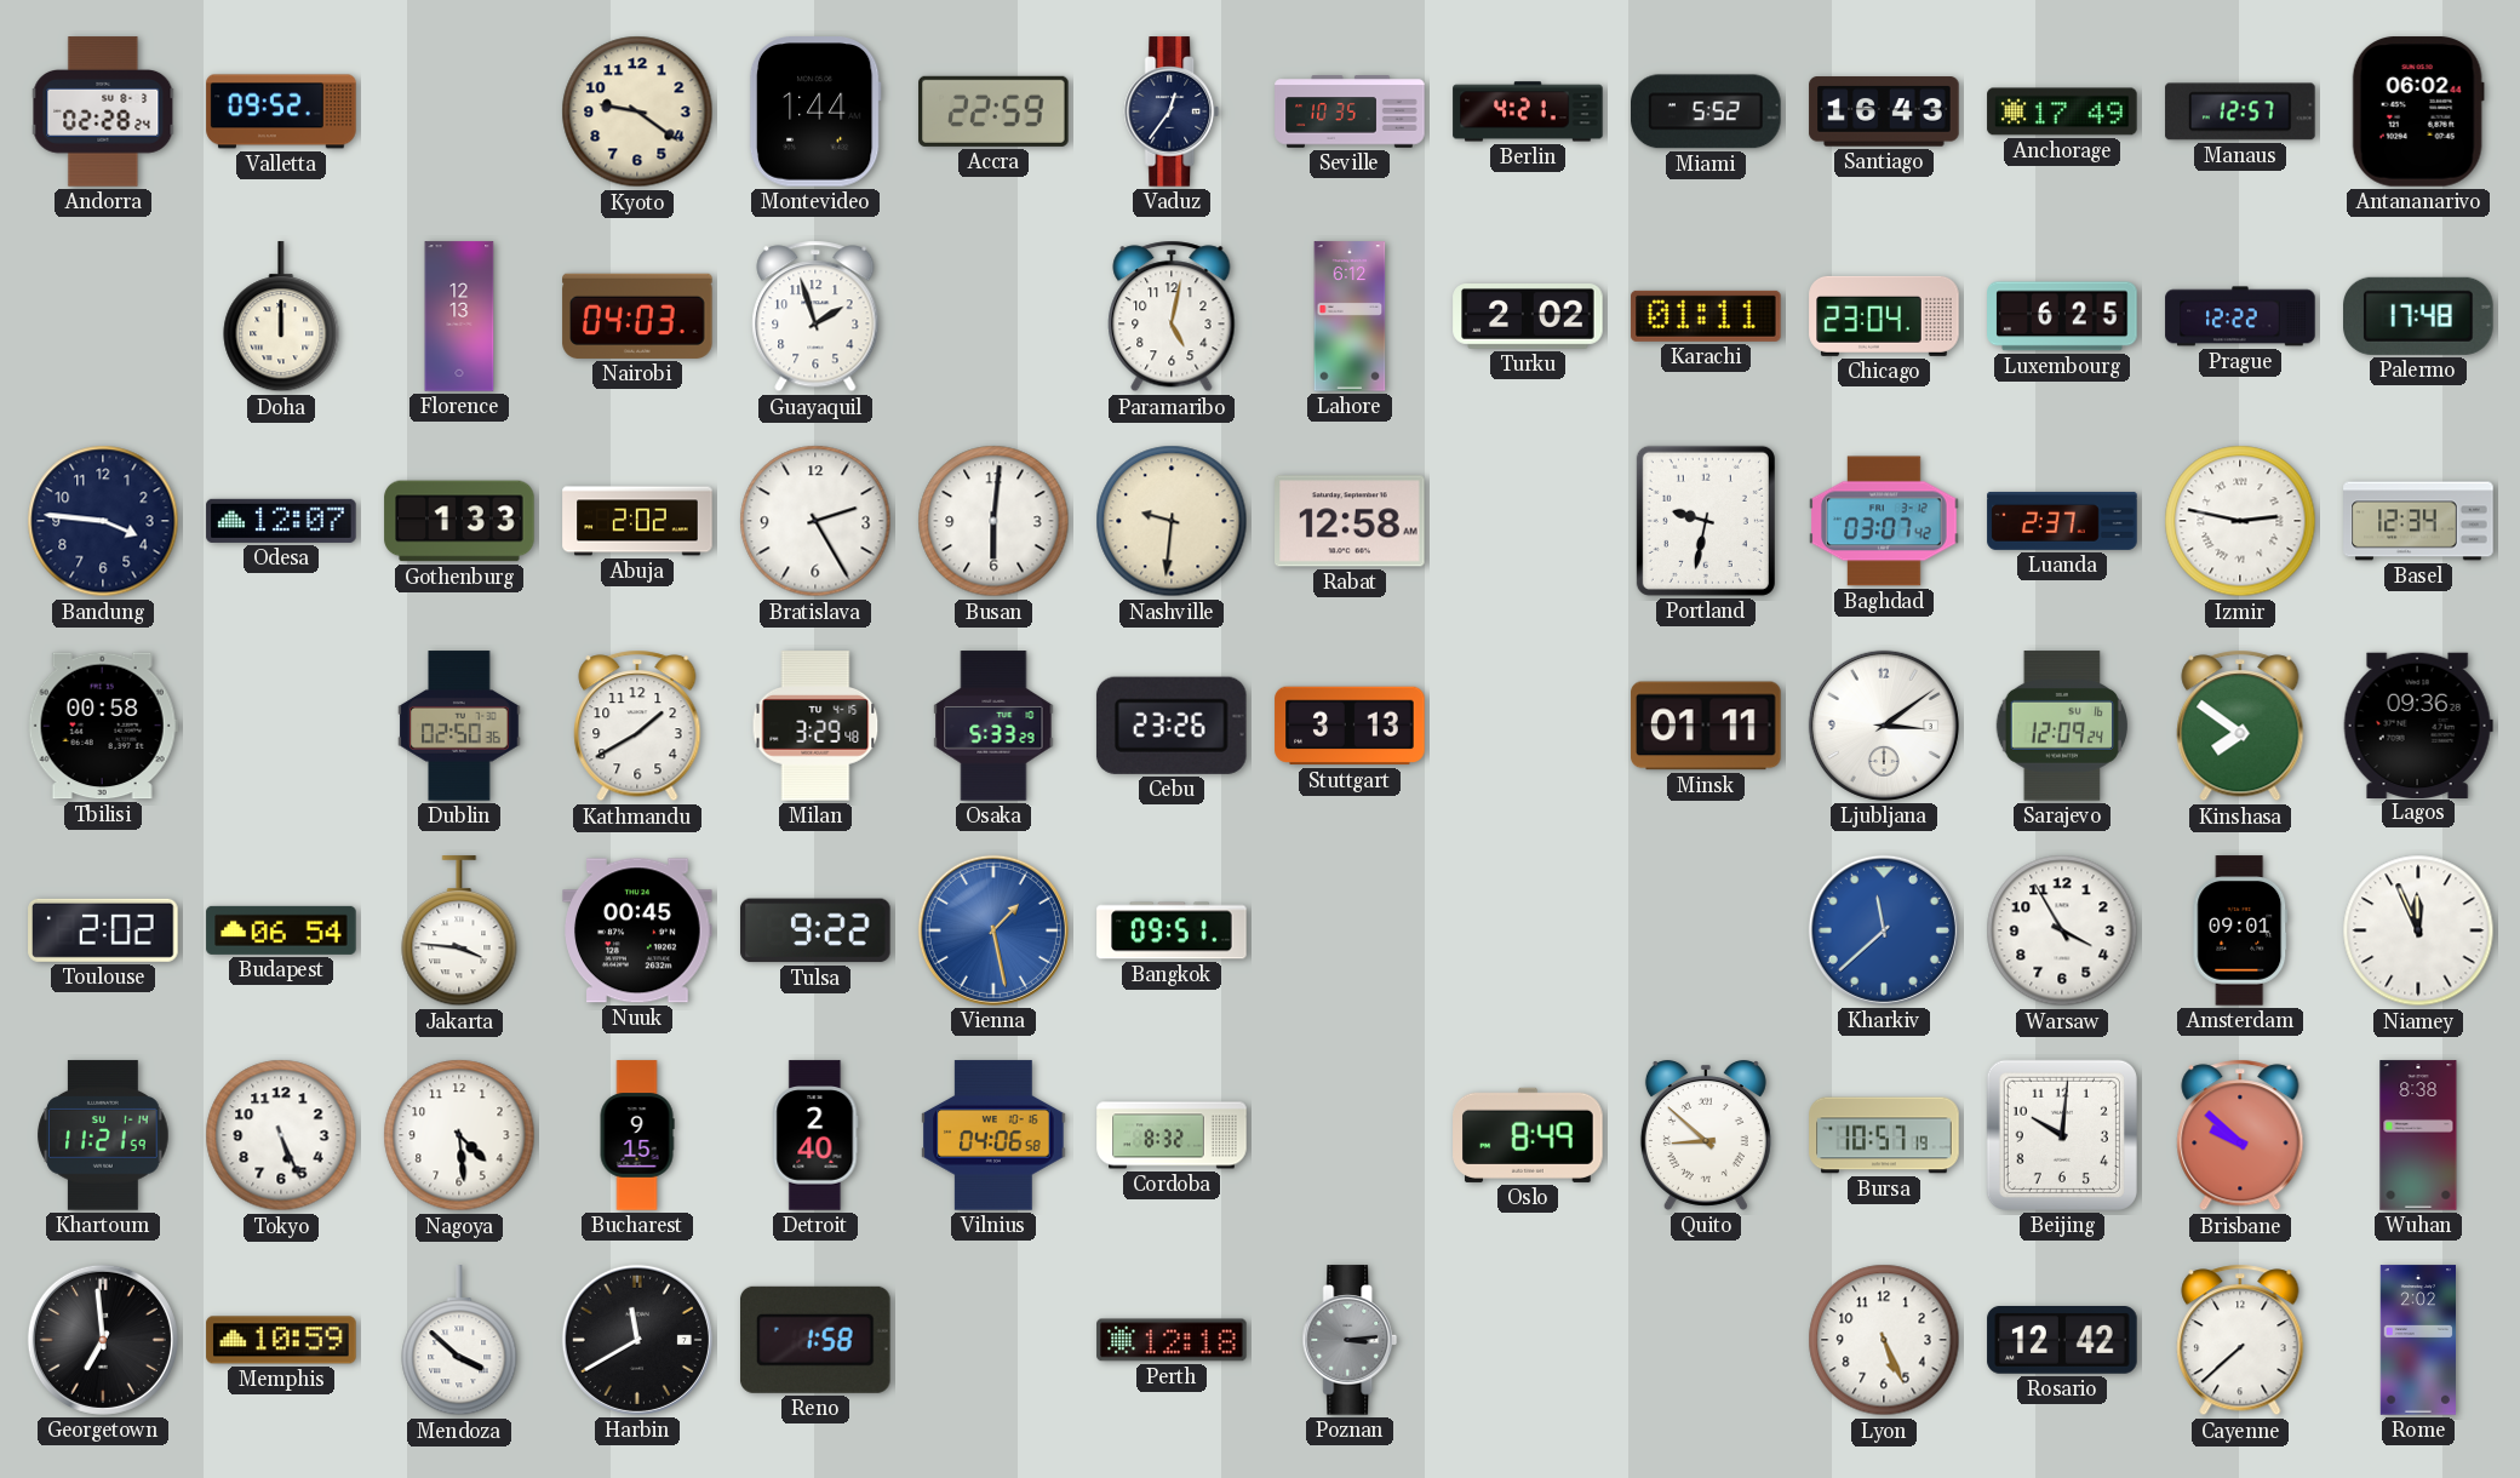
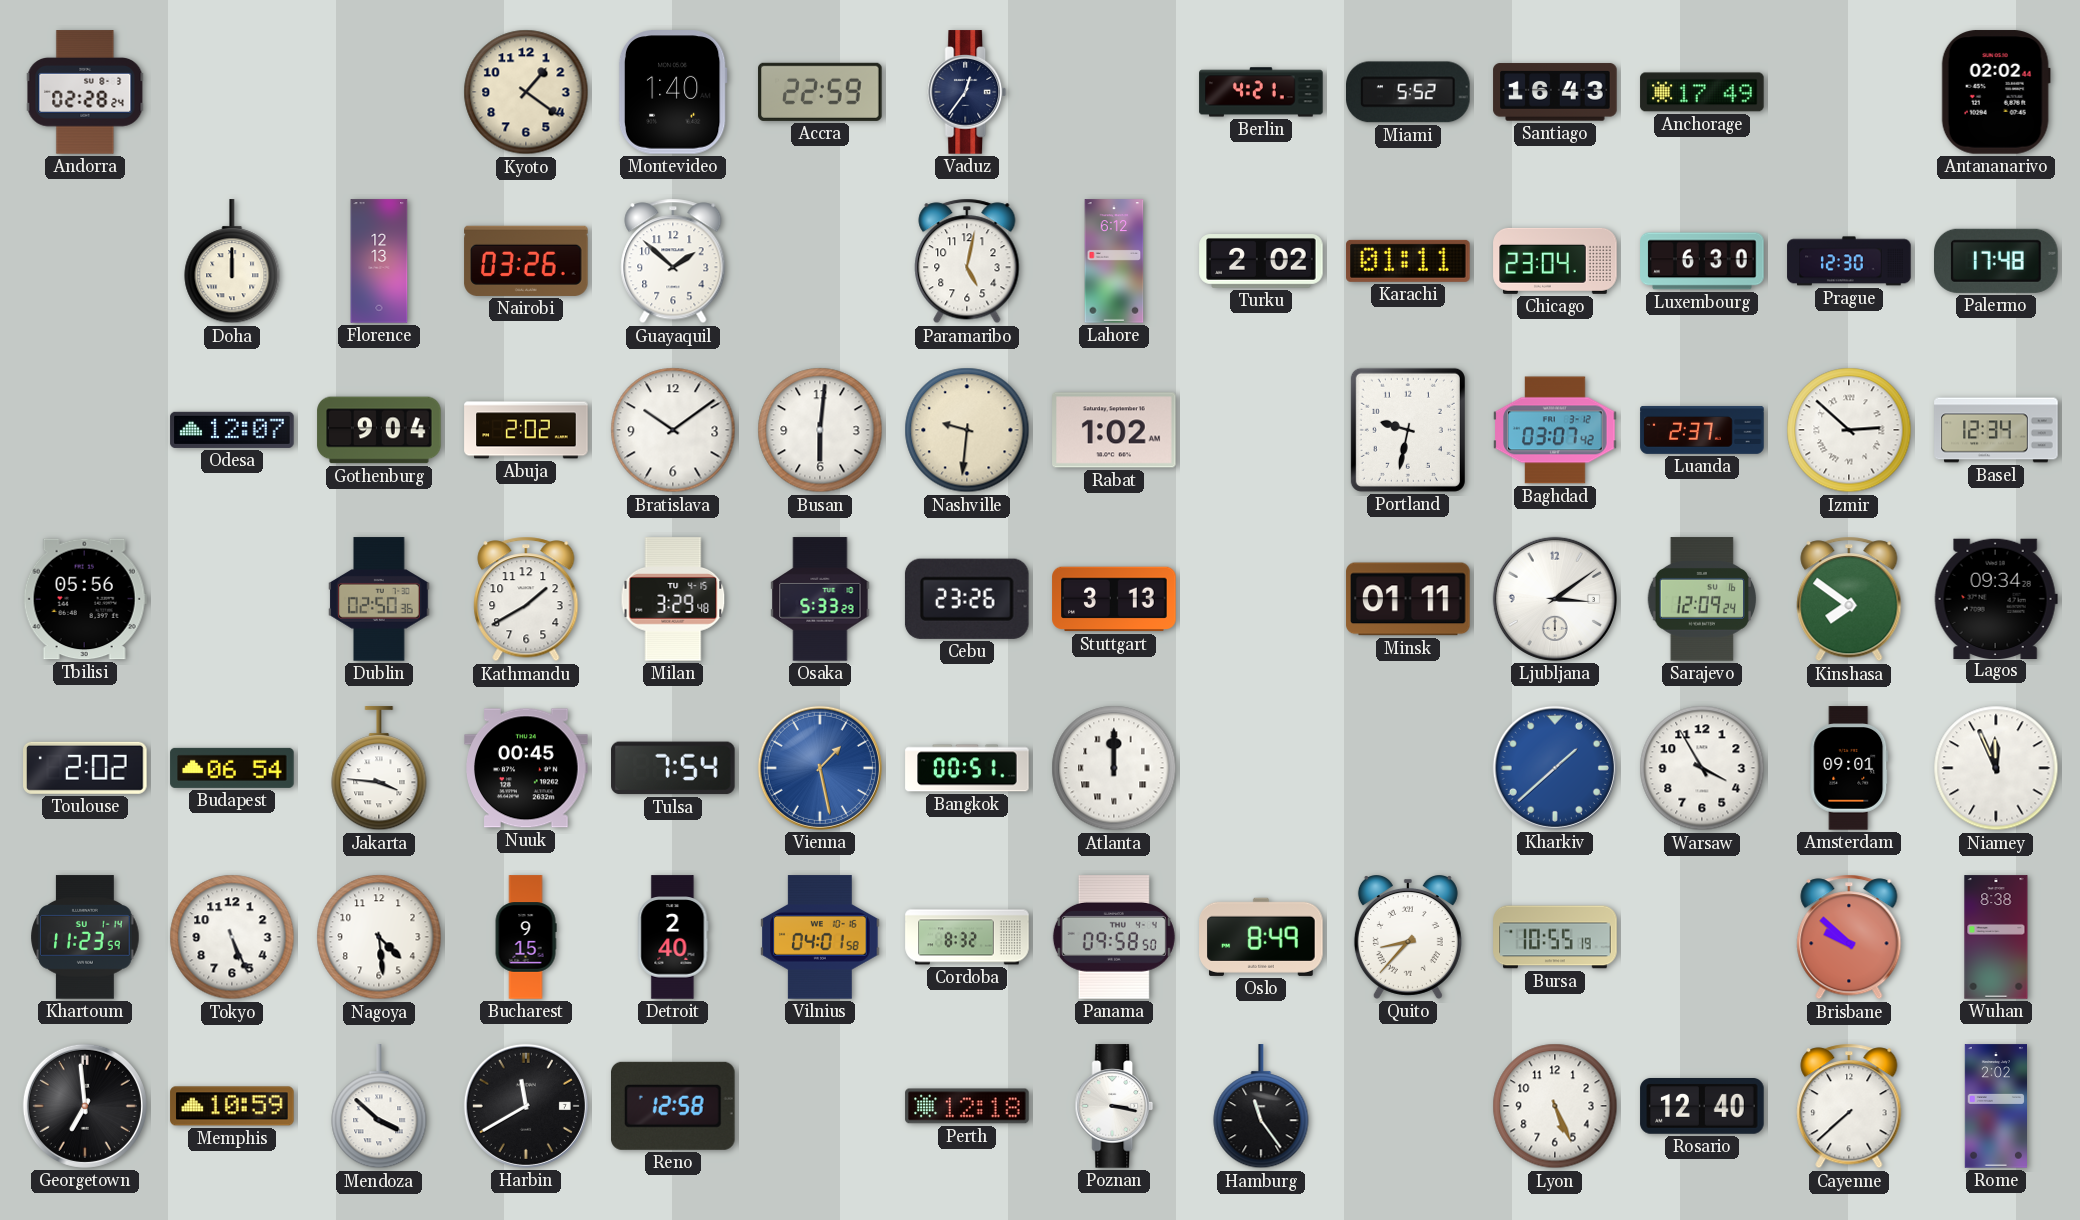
Valletta: 09:52 -> none (281, 111)
Kyoto: 9:21 -> 1:21 (526, 92)
Montevideo: 1:44 -> 1:40 (673, 92)
Seville: 10:35 -> none (1350, 111)
Manaus: 12:57 -> none (2240, 111)
Antananarivo: 06:02 -> 02:02 (1996, 92)
Nairobi: 04:03 -> 03:26 (526, 261)
Guayaquil: 1:57 -> 1:52 (673, 261)
Luxembourg: 6:25 -> 6:30 (1702, 261)
Prague: 12:22 -> 12:30 (1849, 261)
Bandung: 3:46 -> none (103, 521)
Gothenburg: 1:33 -> 9:04 (379, 430)
Bratislava: 2:25 -> 10:09 (673, 430)
Rabat: 12:58 -> 1:02 (1114, 430)
Izmir: 2:47 -> 2:52 (1849, 430)
Tbilisi: 00:58 -> 05:56 (85, 599)
Lagos: 09:36 -> 09:34 (1996, 598)
Tulsa: 9:22 -> 7:54 (673, 768)
Bangkok: 09:51 -> 00:51 (967, 768)
Atlanta: none -> 12:00 (1114, 768)
Kharkiv: 11:38 -> 1:38 (1555, 768)
Khartoum: 11:21 -> 11:23 (85, 937)
Vilnius: 04:06 -> 04:01 (820, 937)
Panama: none -> 09:58 (1114, 937)
Quito: 8:52 -> 8:37 (1408, 938)
Bursa: 10:57 -> 10:55 (1555, 937)
Beijing: 10:01 -> none (2062, 1135)
Reno: 1:58 -> 12:58 (674, 1106)
Poznan: 3:14 -> 3:17 (1114, 1106)
Poznan dial: grey -> white (1114, 1106)
Hamburg: none -> 11:24 (1261, 1107)
Rosario: 12:42 -> 12:40 (1702, 1107)
